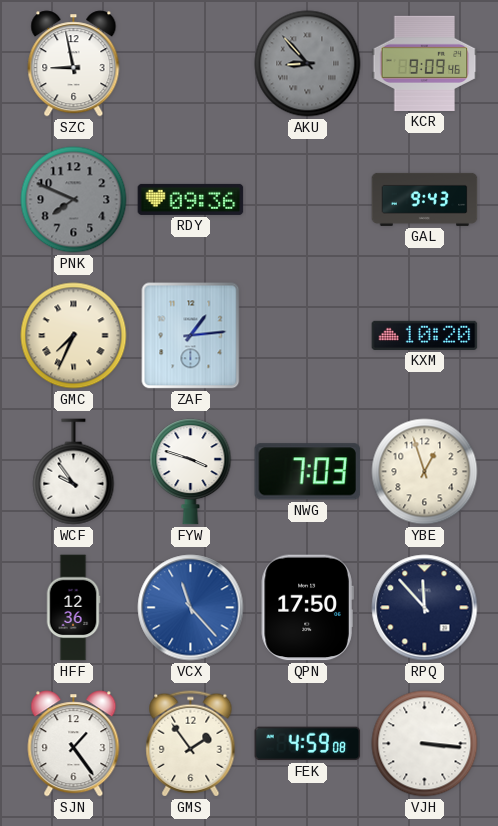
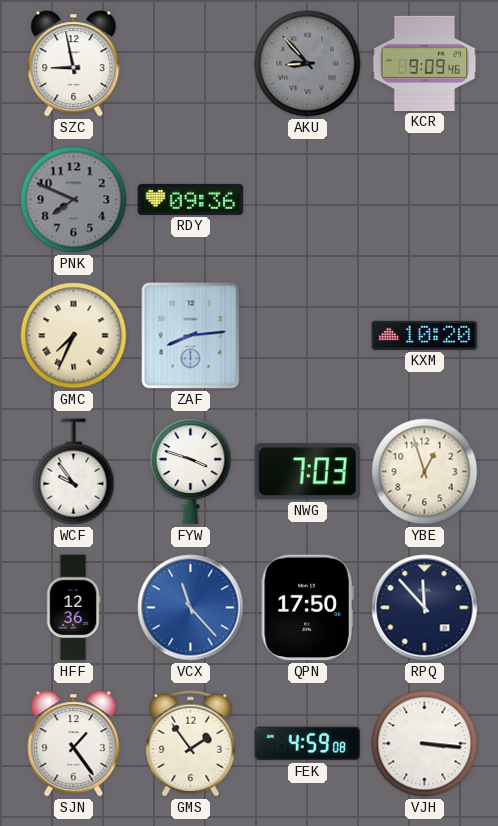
GAL: 9:43 -> none (425, 199)
ZAF: 1:14 -> 8:14 (191, 336)
